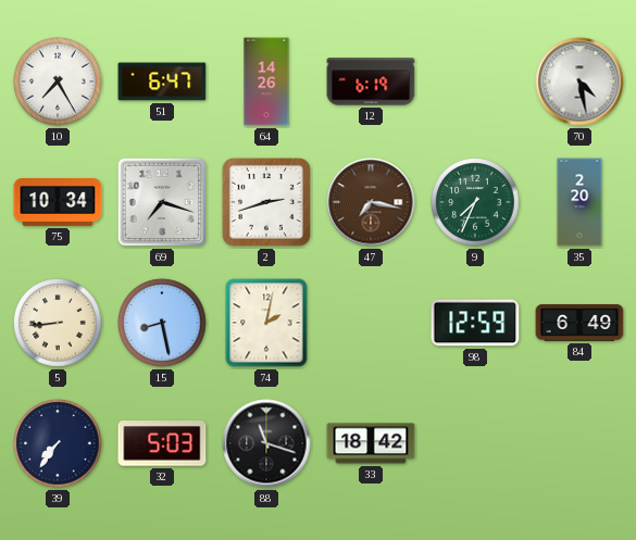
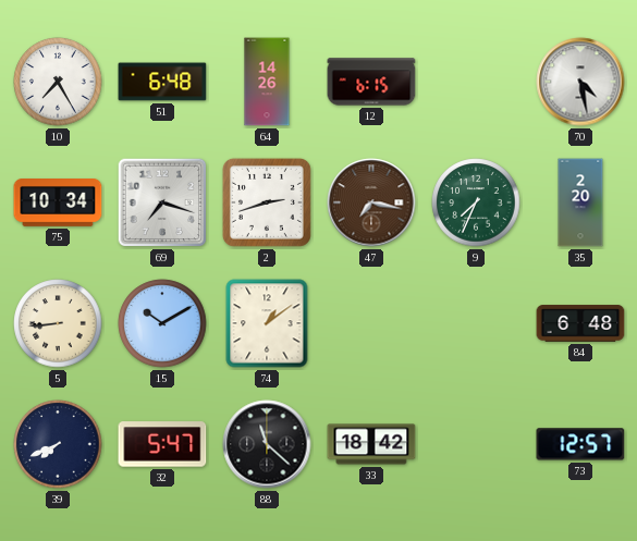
51: 6:47 -> 6:48 (162, 82)
12: 6:19 -> 6:15 (371, 82)
15: 8:28 -> 10:10 (162, 323)
74: 2:02 -> 1:09 (267, 323)
98: 12:59 -> none (475, 323)
84: 6:49 -> 6:48 (580, 323)
39: 7:36 -> 7:41 (58, 444)
32: 5:03 -> 5:47 (162, 444)
88: 11:18 -> 11:22 (267, 444)
73: none -> 12:57 (580, 444)
